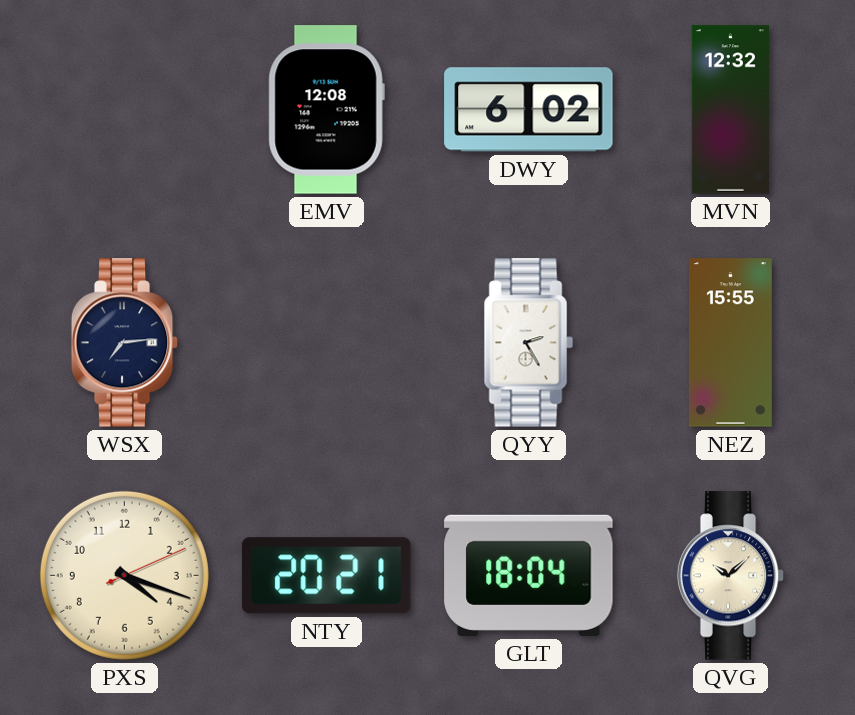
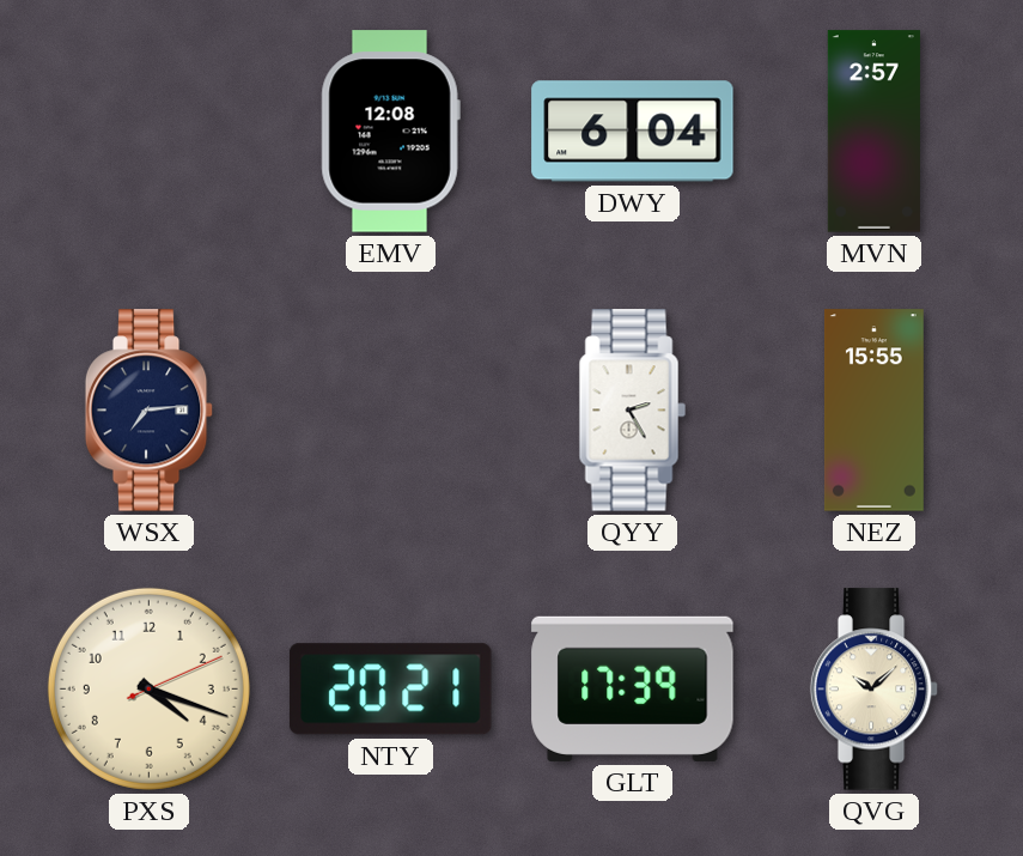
DWY: 6:02 -> 6:04 (633, 132)
MVN: 12:32 -> 2:57 (873, 132)
GLT: 18:04 -> 17:39 (633, 688)
